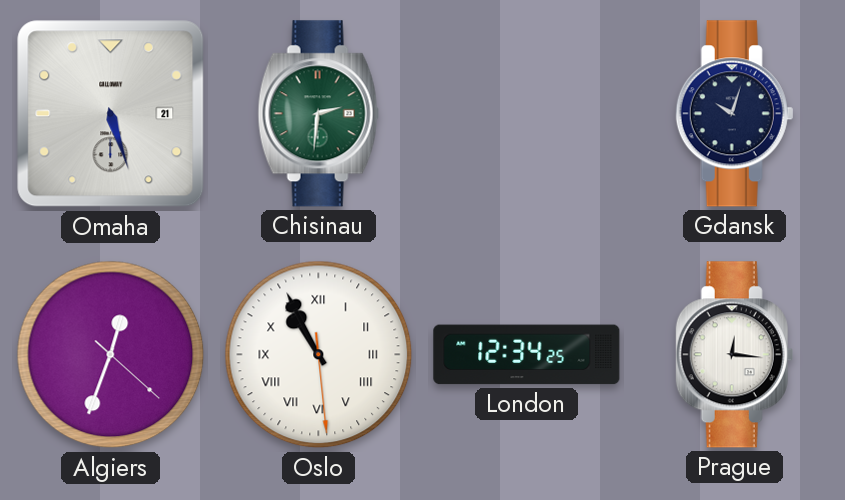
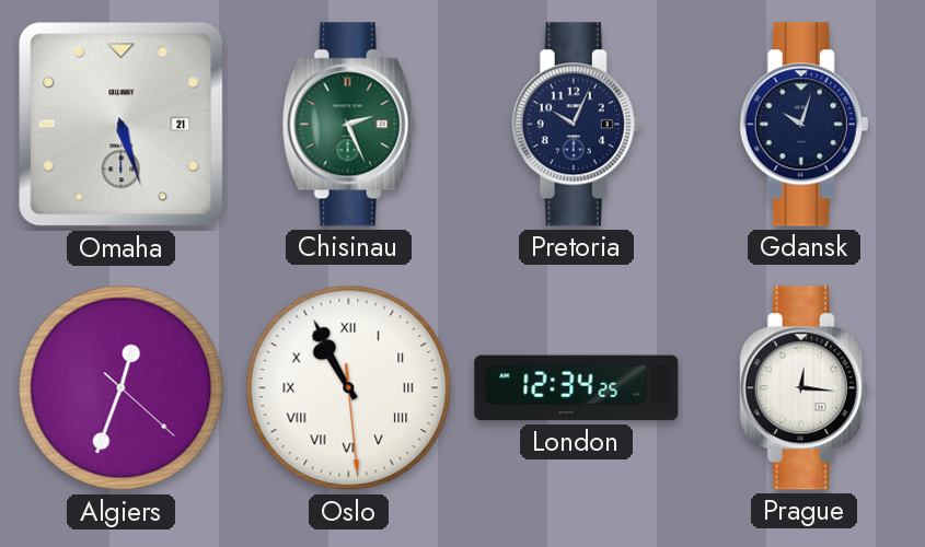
Chisinau: 2:31 -> 2:26 (349, 125)
Pretoria: none -> 10:04 (577, 125)
